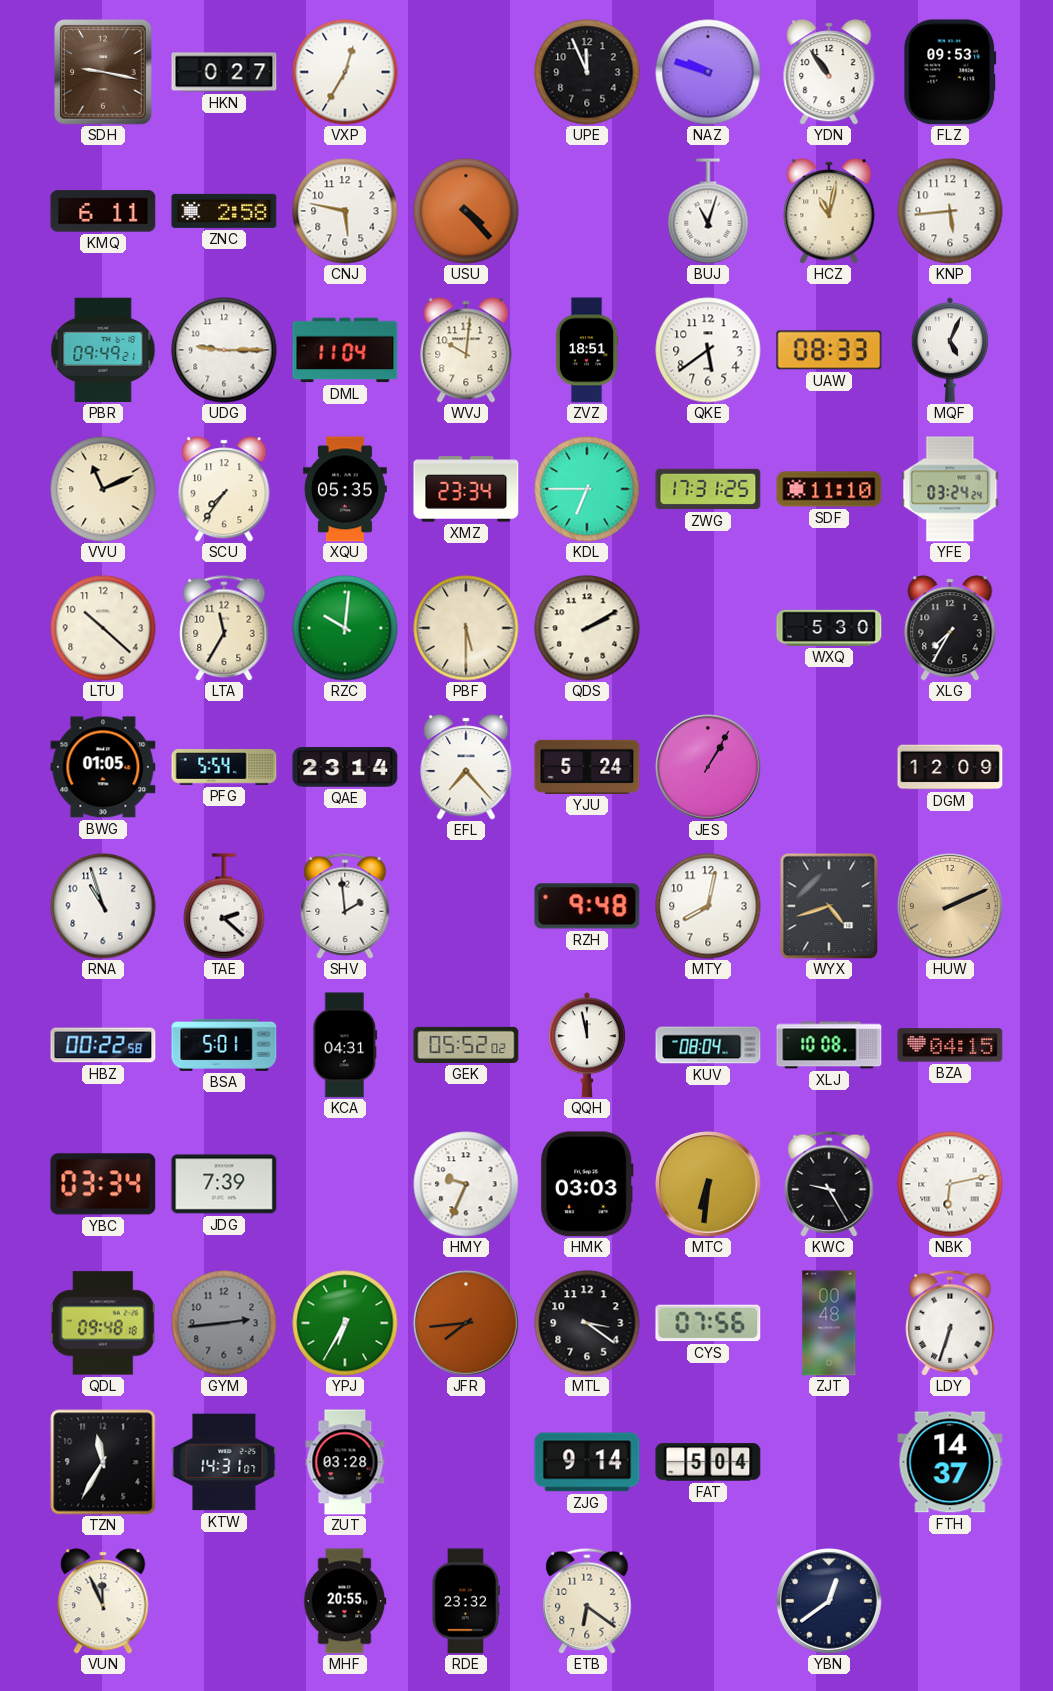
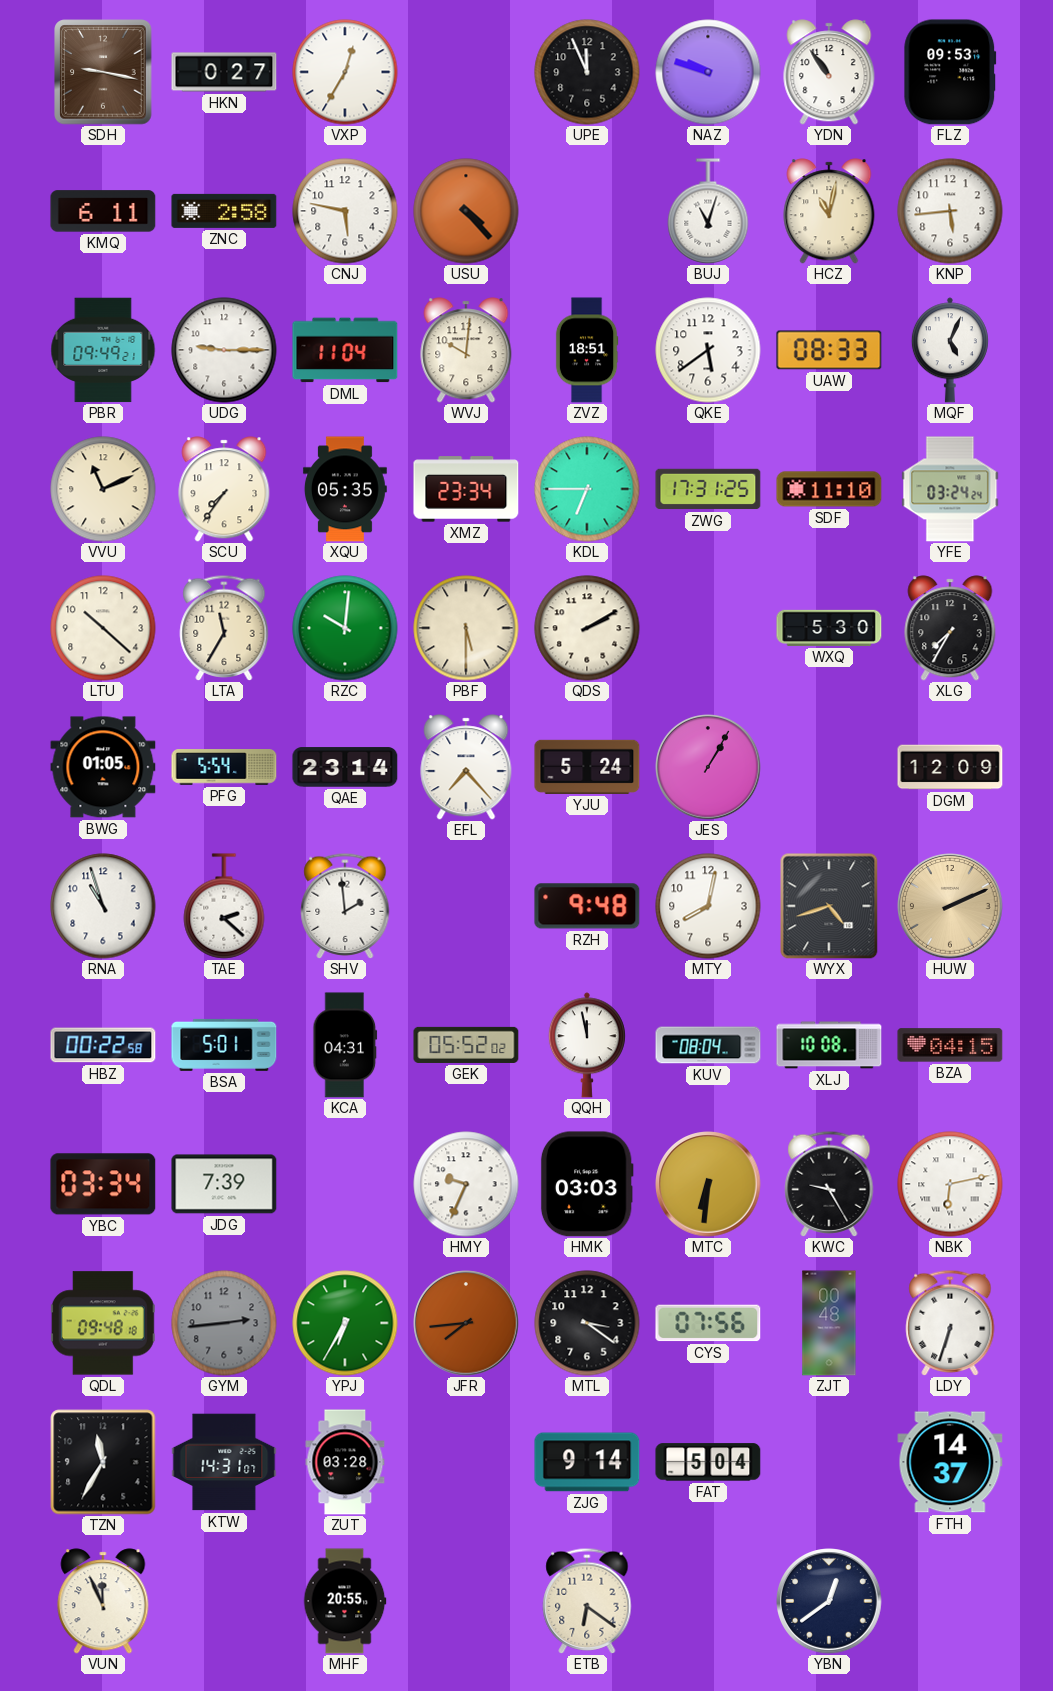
RDE: 23:32 -> none (466, 1601)
